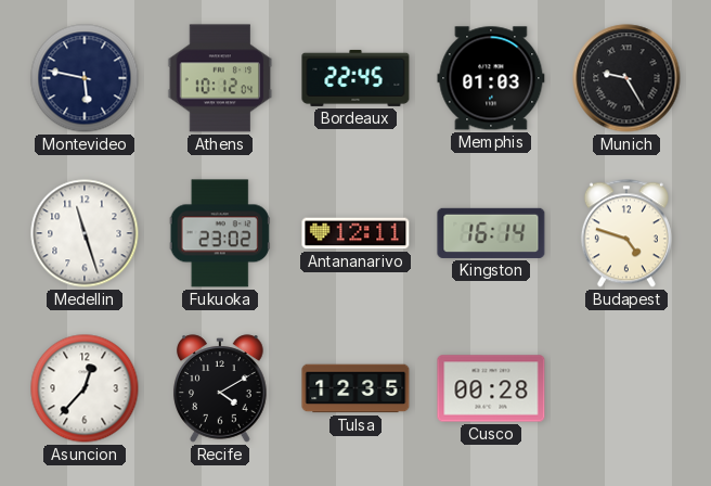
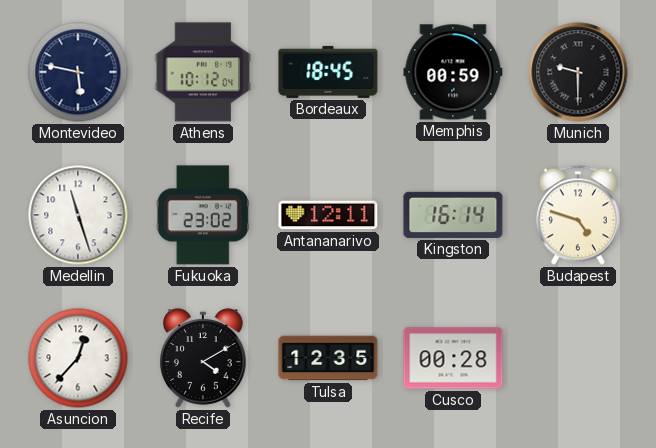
Bordeaux: 22:45 -> 18:45 (328, 72)
Memphis: 01:03 -> 00:59 (453, 72)
Munich: 9:25 -> 9:30 (578, 72)
